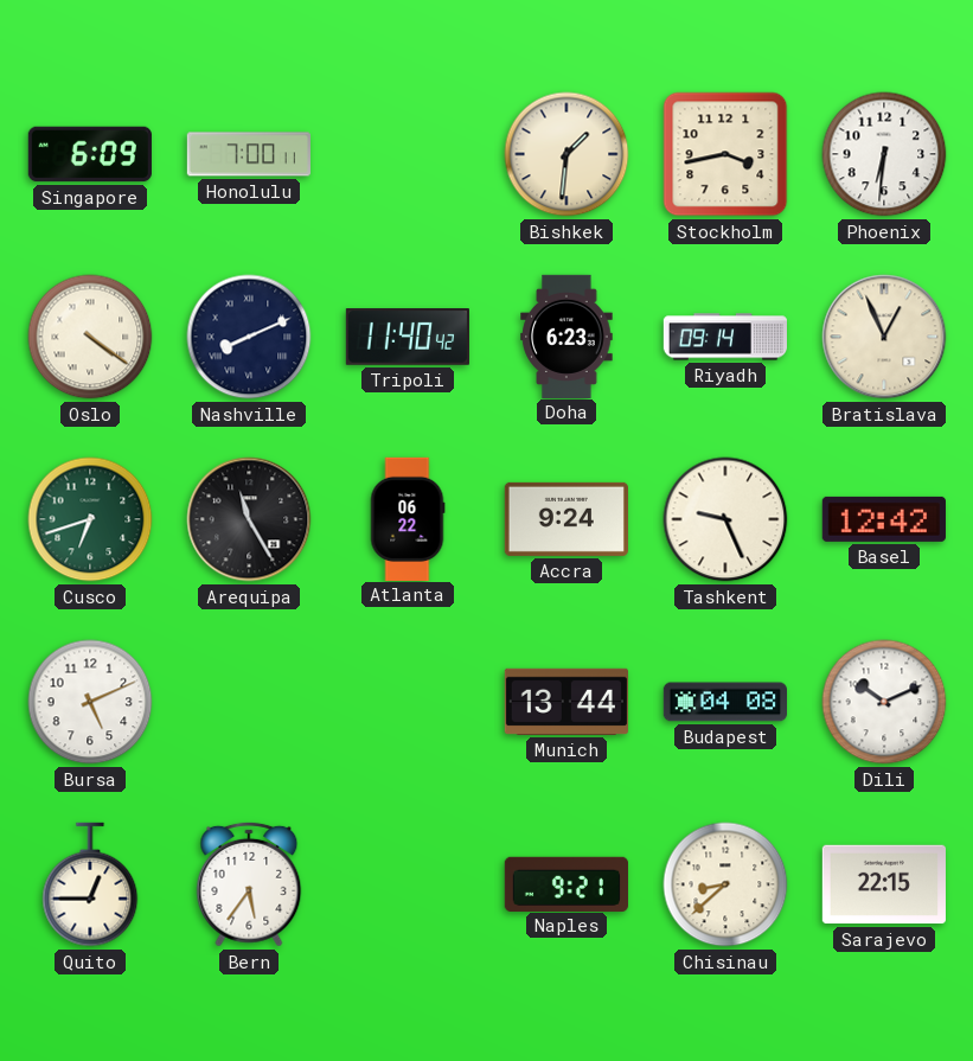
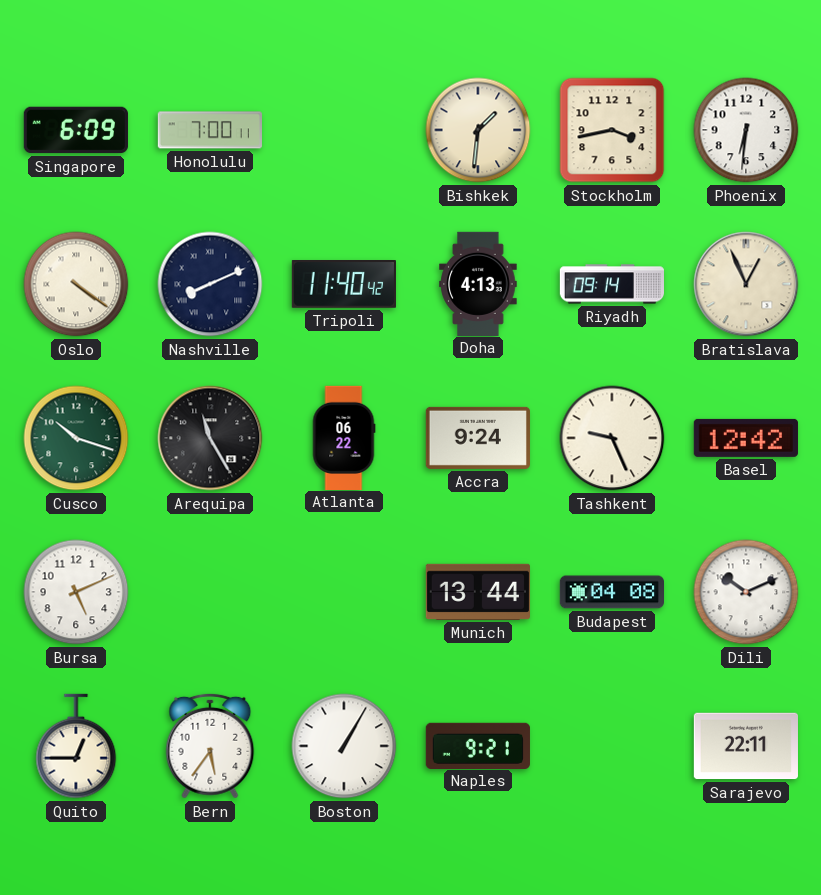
Doha: 6:23 -> 4:13 (478, 283)
Cusco: 6:42 -> 10:18 (76, 438)
Boston: none -> 1:05 (344, 746)
Chisinau: 8:38 -> none (725, 884)
Sarajevo: 22:15 -> 22:11 (746, 746)
